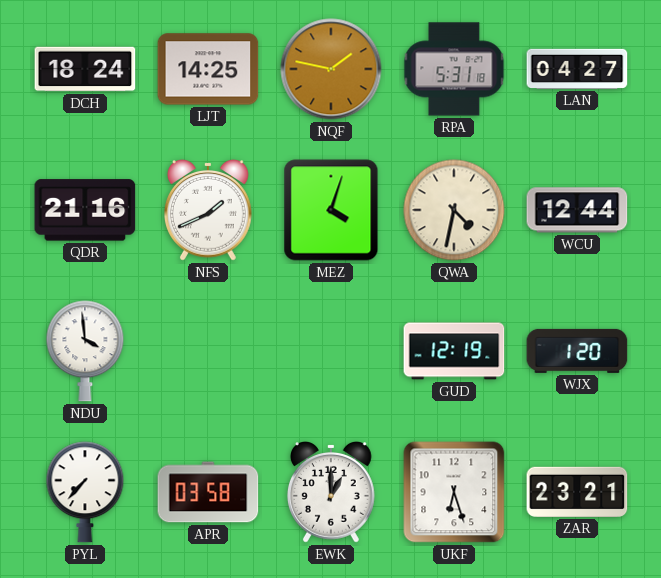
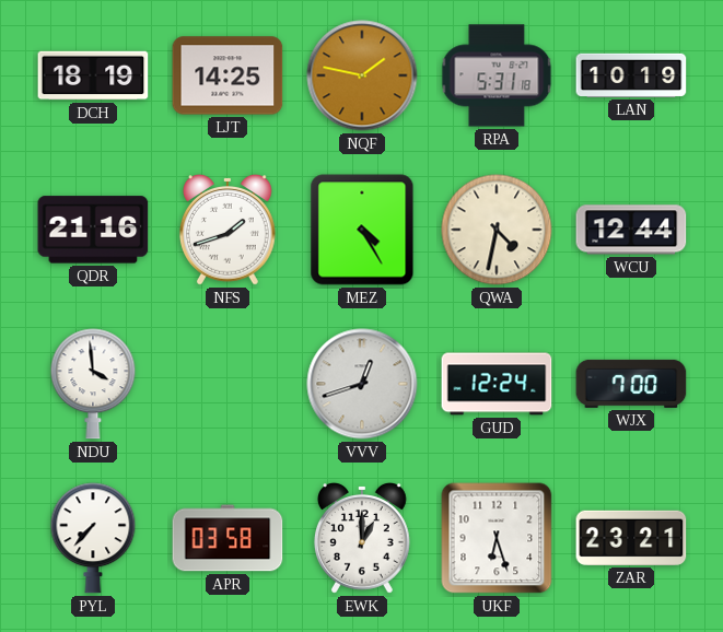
DCH: 18:24 -> 18:19 (93, 75)
LAN: 04:27 -> 10:19 (631, 75)
NFS: 1:41 -> 1:42 (228, 231)
MEZ: 4:03 -> 4:25 (362, 230)
VVV: none -> 12:42 (362, 384)
GUD: 12:19 -> 12:24 (497, 384)
WJX: 1:20 -> 7:00 (631, 384)
